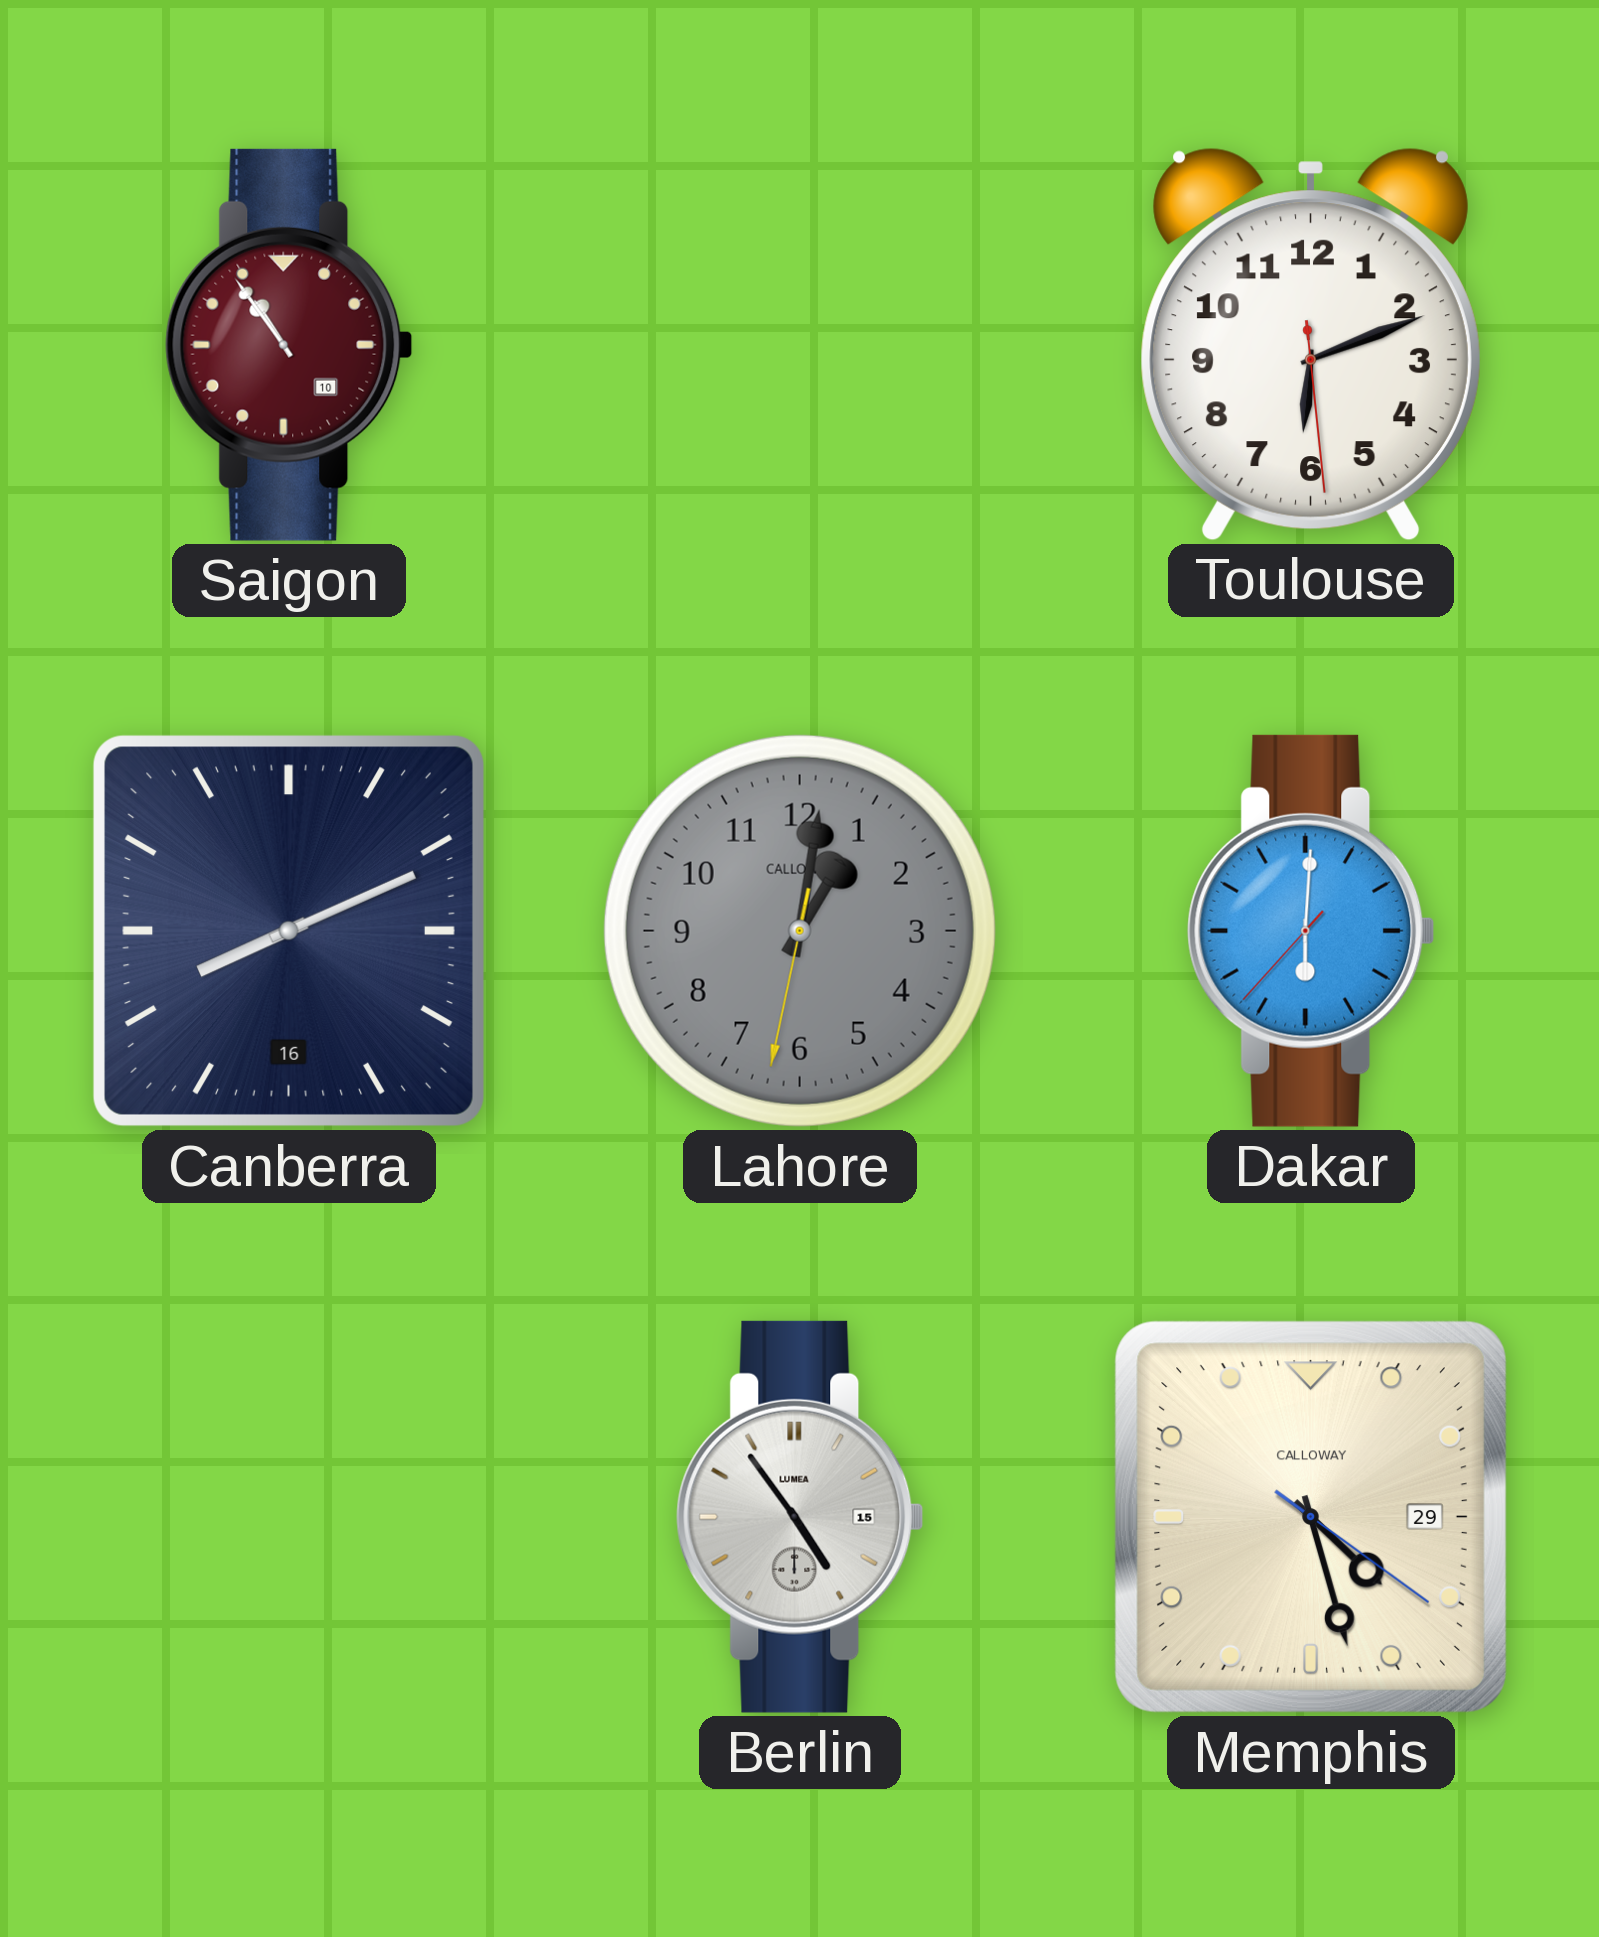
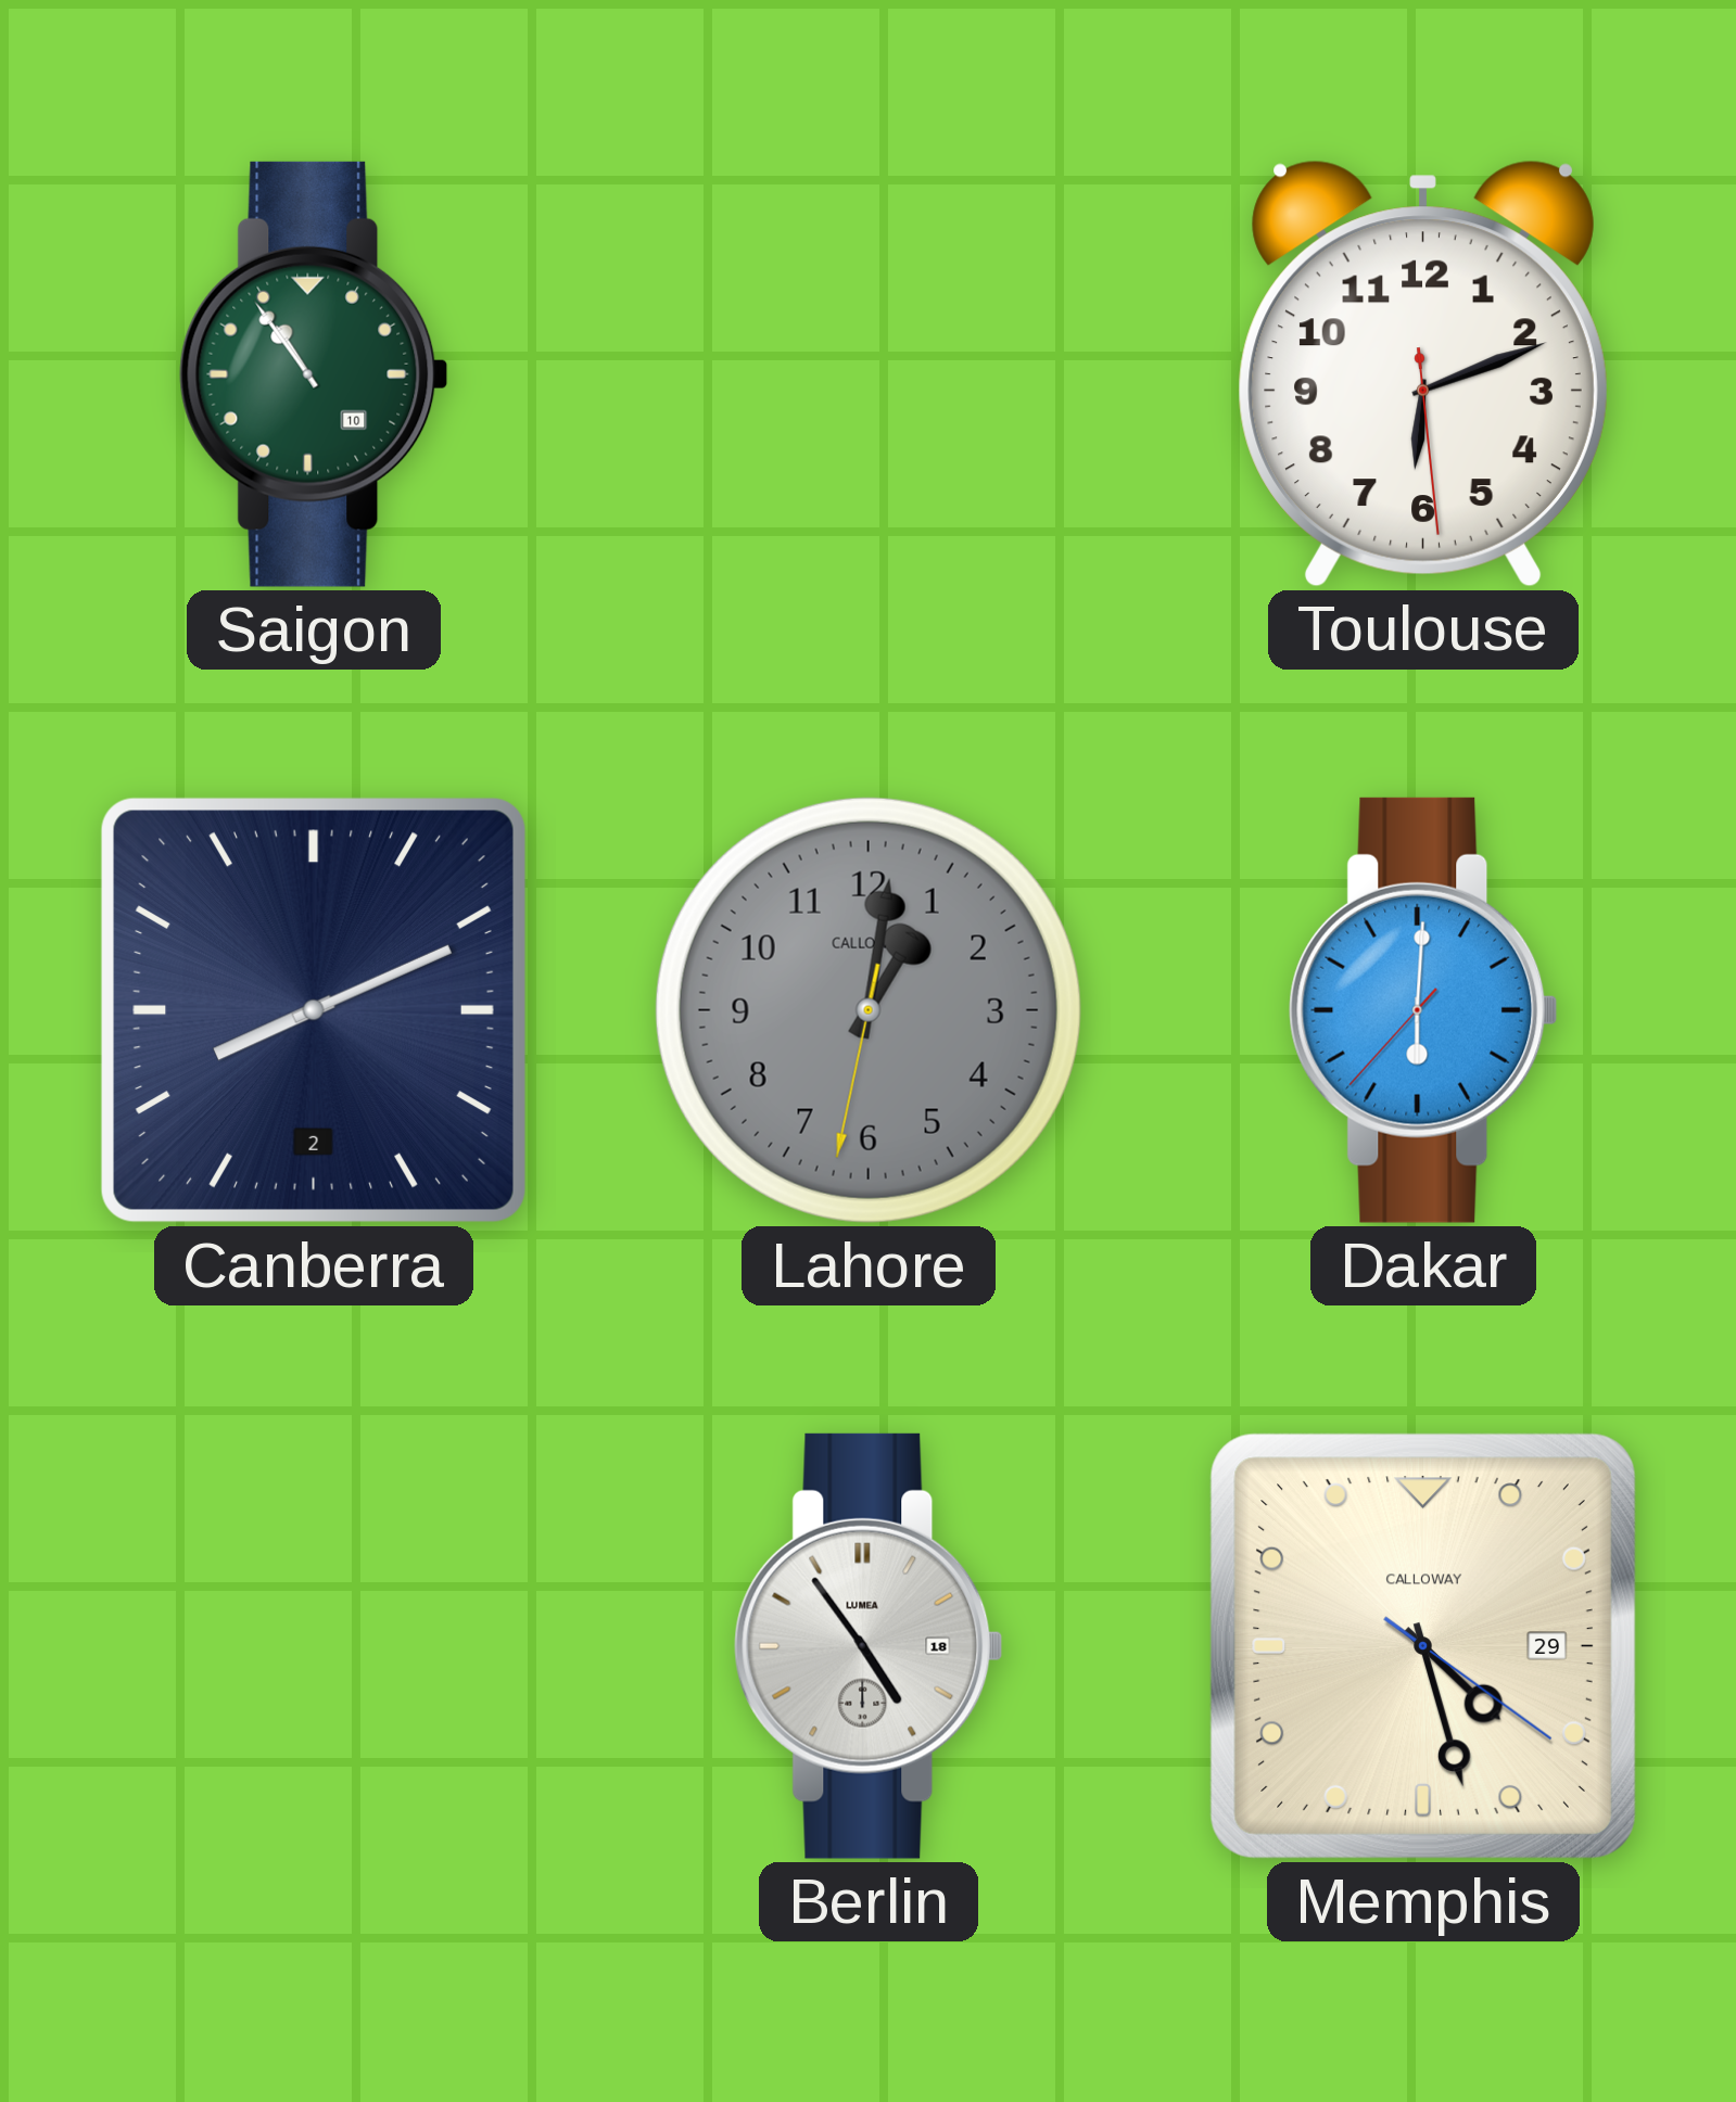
Saigon dial: burgundy -> green (314, 374)
Canberra date: 16 -> 2 (314, 1010)
Berlin date: 15 -> 18 (869, 1646)
